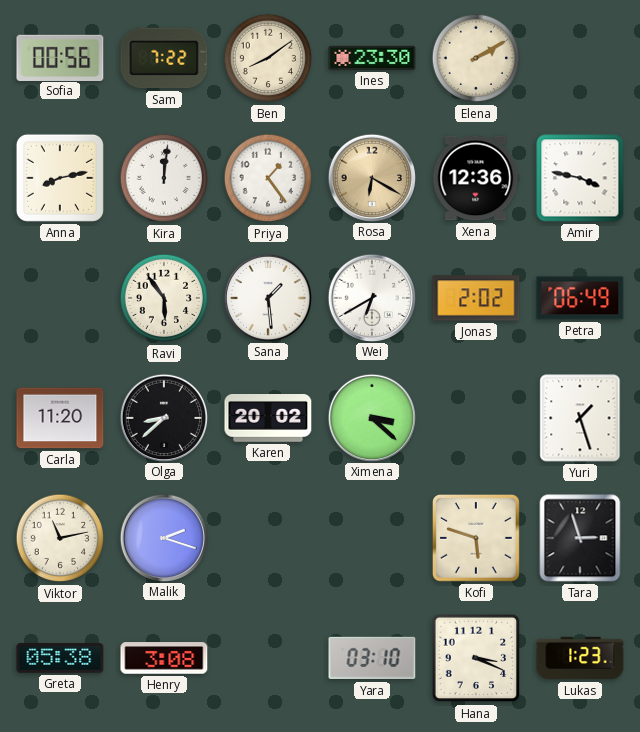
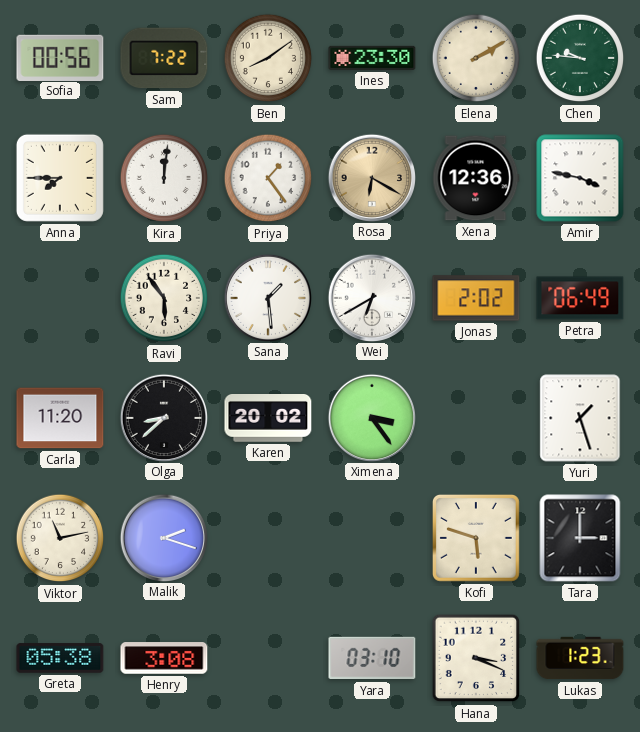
Chen: none -> 9:46 (580, 58)
Anna: 8:13 -> 7:45 (60, 178)
Ximena: 3:22 -> 3:24 (371, 417)
Tara: 2:57 -> 3:00 (580, 538)
